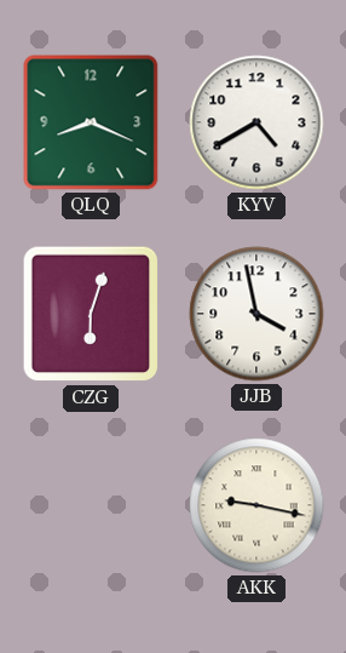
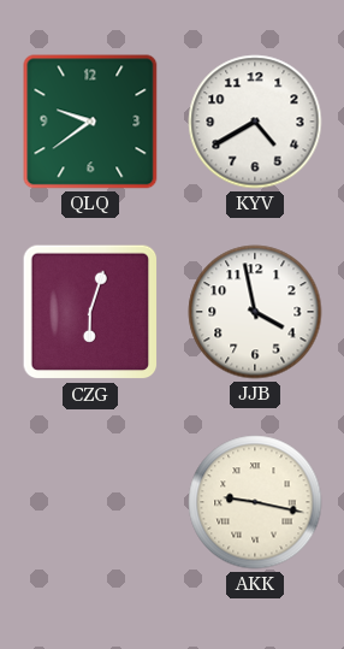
QLQ: 8:19 -> 9:39 (90, 122)
